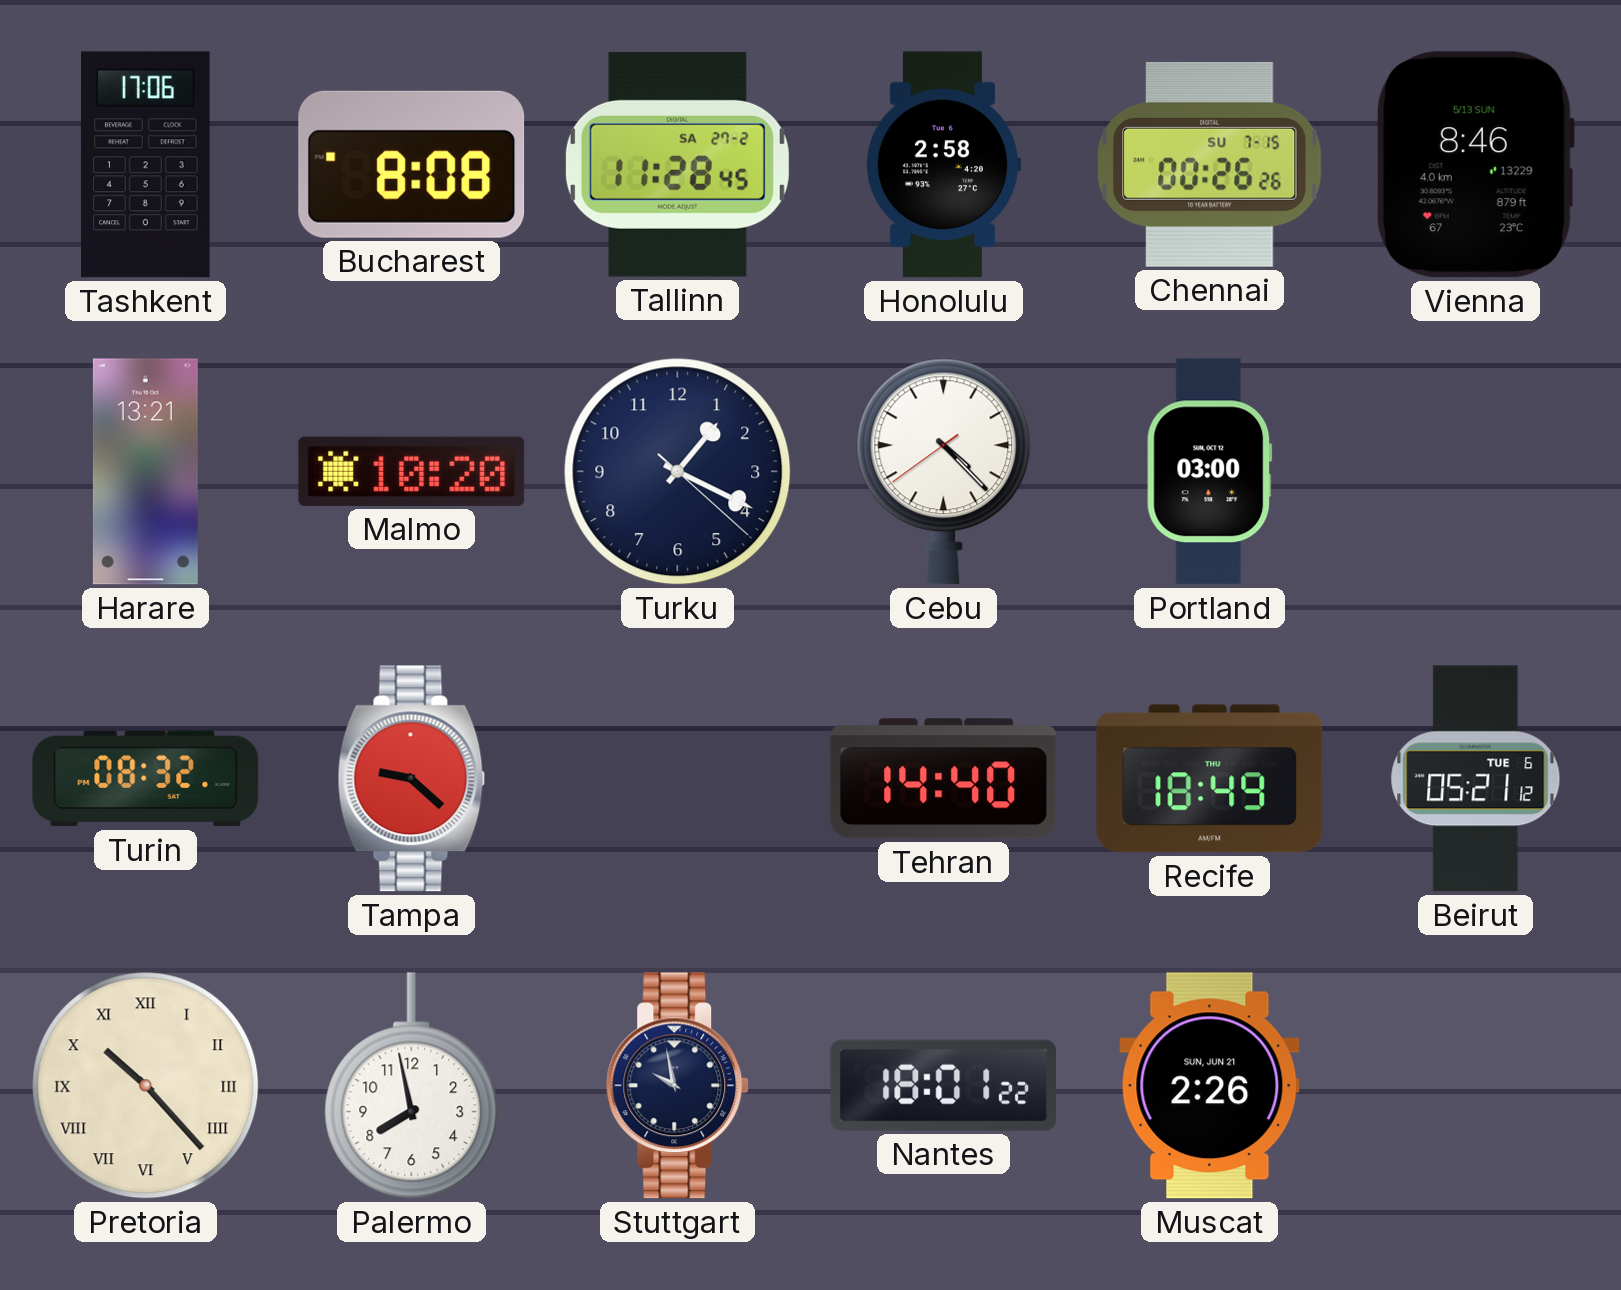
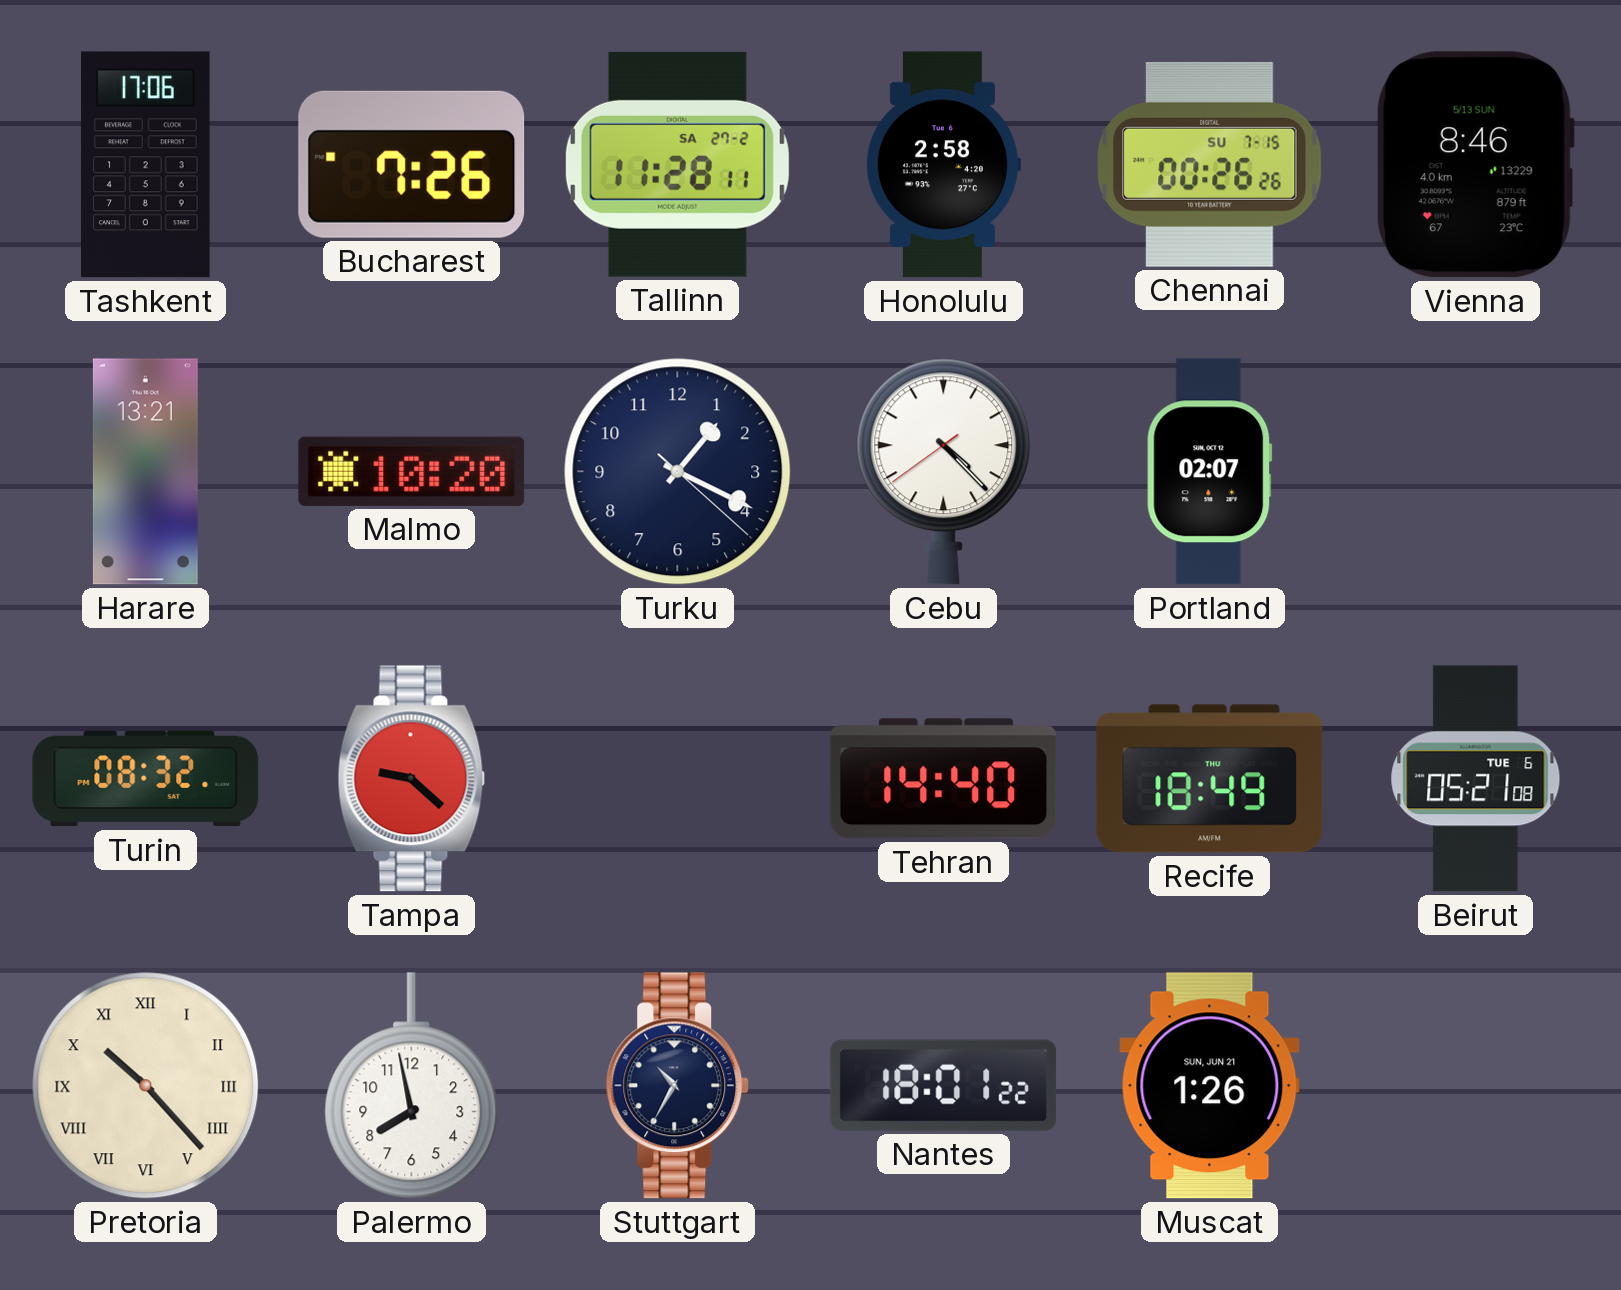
Bucharest: 8:08 -> 7:26 (412, 164)
Tallinn: 11:28:45 -> 11:28:11 (677, 164)
Portland: 03:00 -> 02:07 (1210, 472)
Beirut: 05:21:12 -> 05:21:08 (1476, 779)
Stuttgart: 9:58 -> 10:35 (678, 1086)
Muscat: 2:26 -> 1:26 (1210, 1086)
